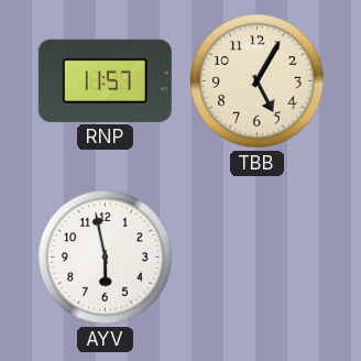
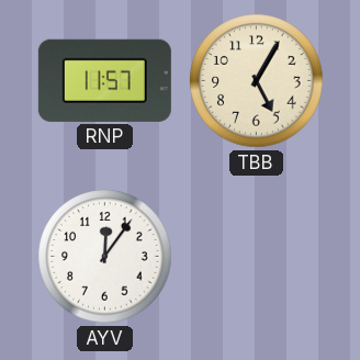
AYV: 5:58 -> 12:06 (105, 257)
